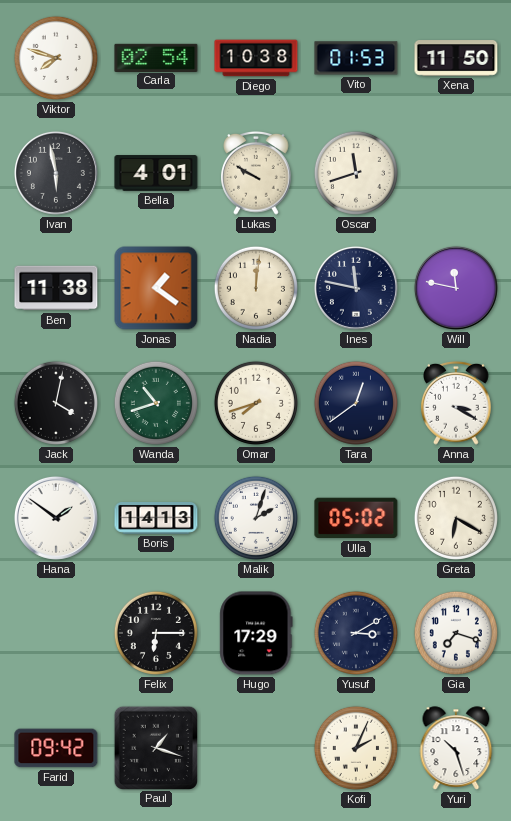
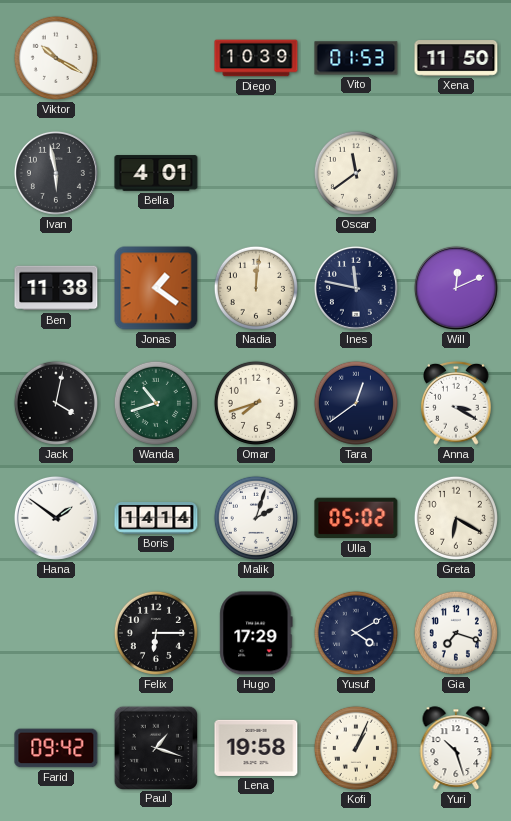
Viktor: 7:48 -> 10:20 (56, 58)
Carla: 02:54 -> none (156, 57)
Diego: 10:38 -> 10:39 (256, 58)
Lukas: 9:50 -> none (256, 173)
Oscar: 11:42 -> 11:39 (356, 173)
Will: 11:47 -> 12:11 (456, 288)
Boris: 14:13 -> 14:14 (156, 519)
Yusuf: 3:10 -> 4:10 (356, 633)
Lena: none -> 19:58 (256, 748)
Kofi: 2:04 -> 1:04 (356, 748)
